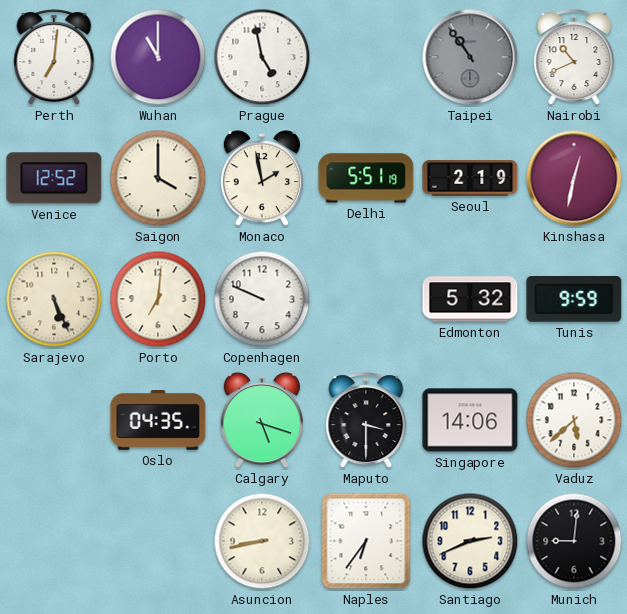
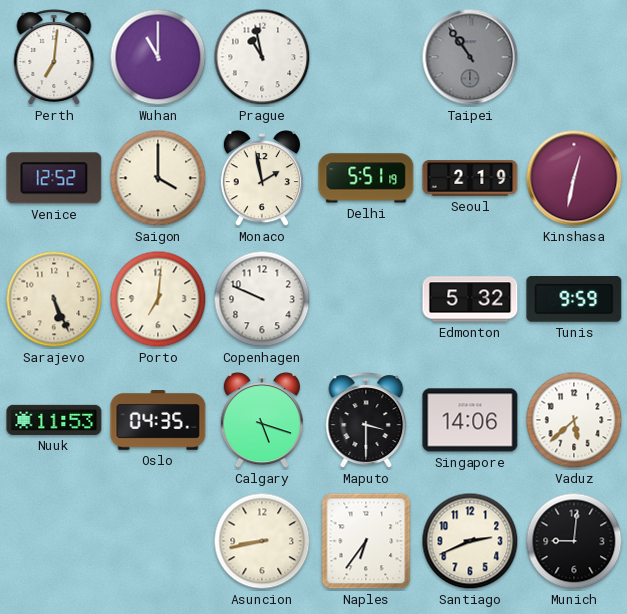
Prague: 4:58 -> 10:58 (262, 57)
Nairobi: 10:41 -> none (574, 57)
Nuuk: none -> 11:53 (54, 420)
